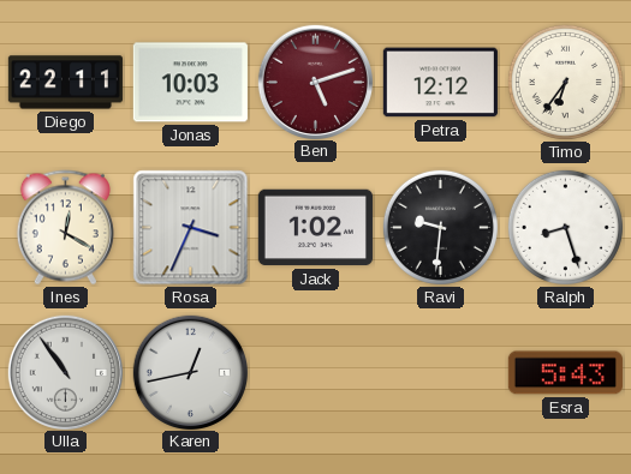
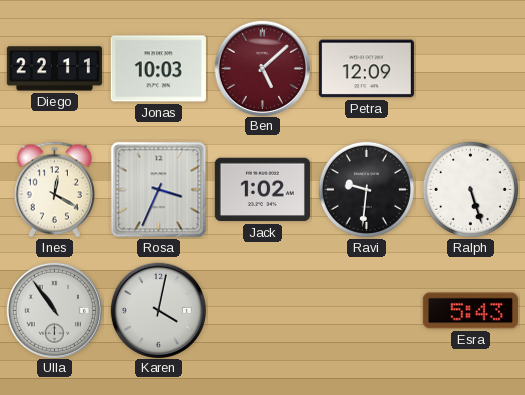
Ben: 5:12 -> 5:08 (262, 68)
Petra: 12:12 -> 12:09 (366, 69)
Timo: 6:36 -> none (565, 82)
Ralph: 8:27 -> 5:27 (470, 189)
Karen: 12:43 -> 4:02 (158, 310)
